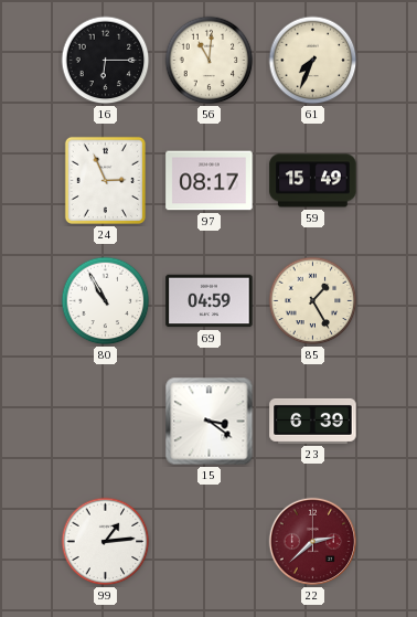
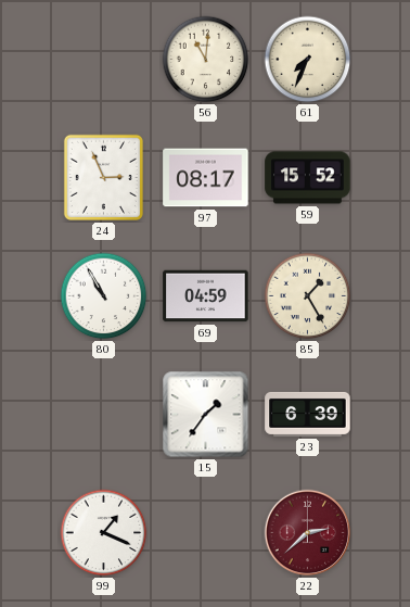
16: 6:15 -> none (106, 61)
59: 15:49 -> 15:52 (308, 178)
15: 3:21 -> 1:36 (206, 415)
99: 1:14 -> 1:19 (104, 533)
